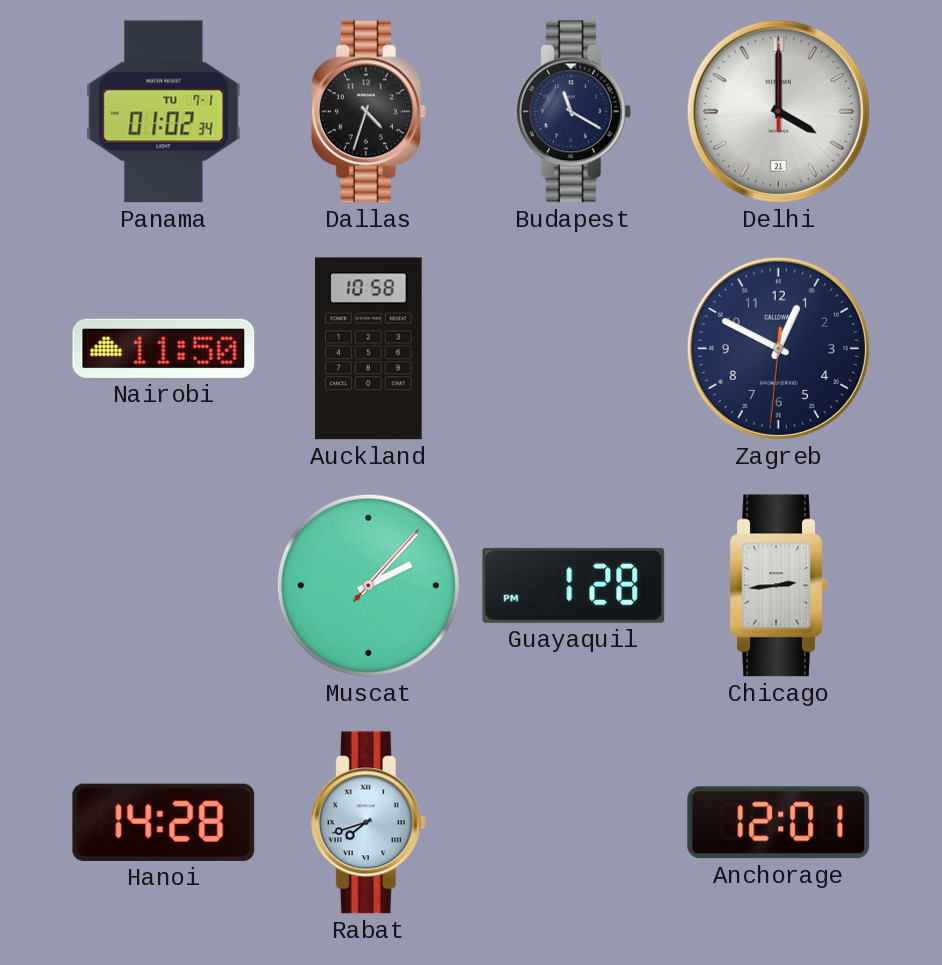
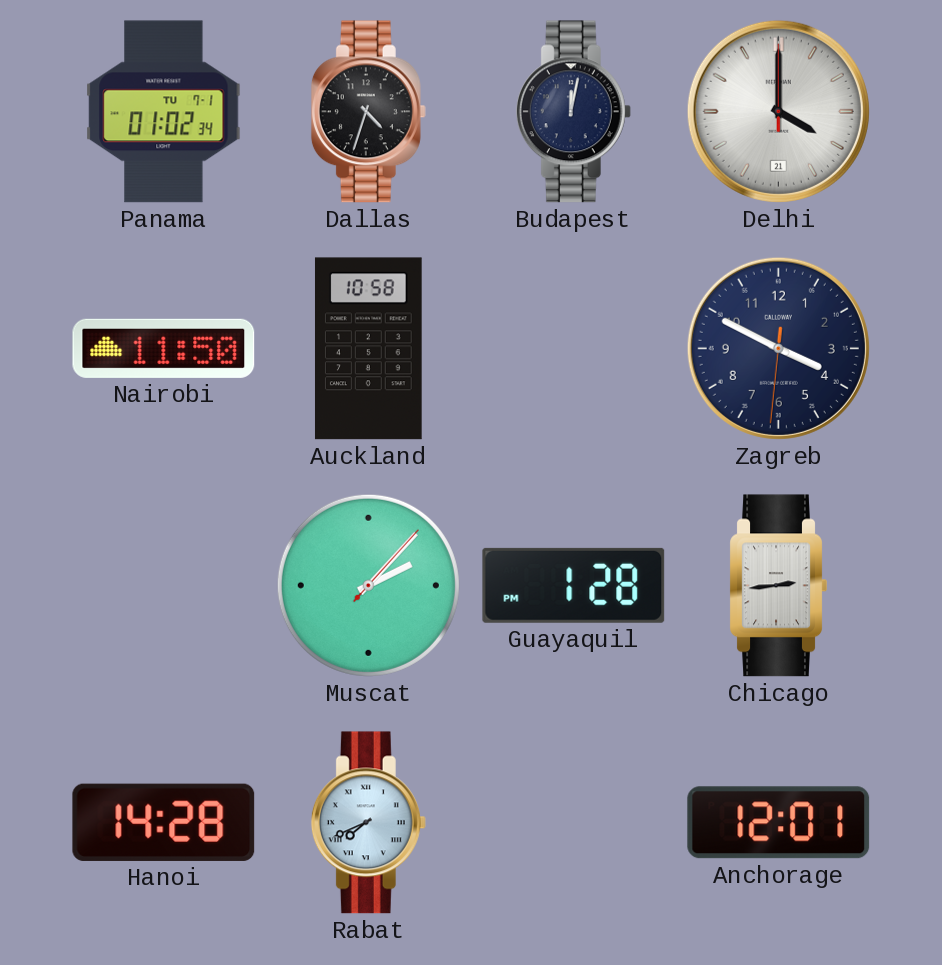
Budapest: 11:20 -> 12:02 (573, 112)
Zagreb: 12:49 -> 3:49 (778, 348)
Rabat: 7:42 -> 7:41 (368, 823)
